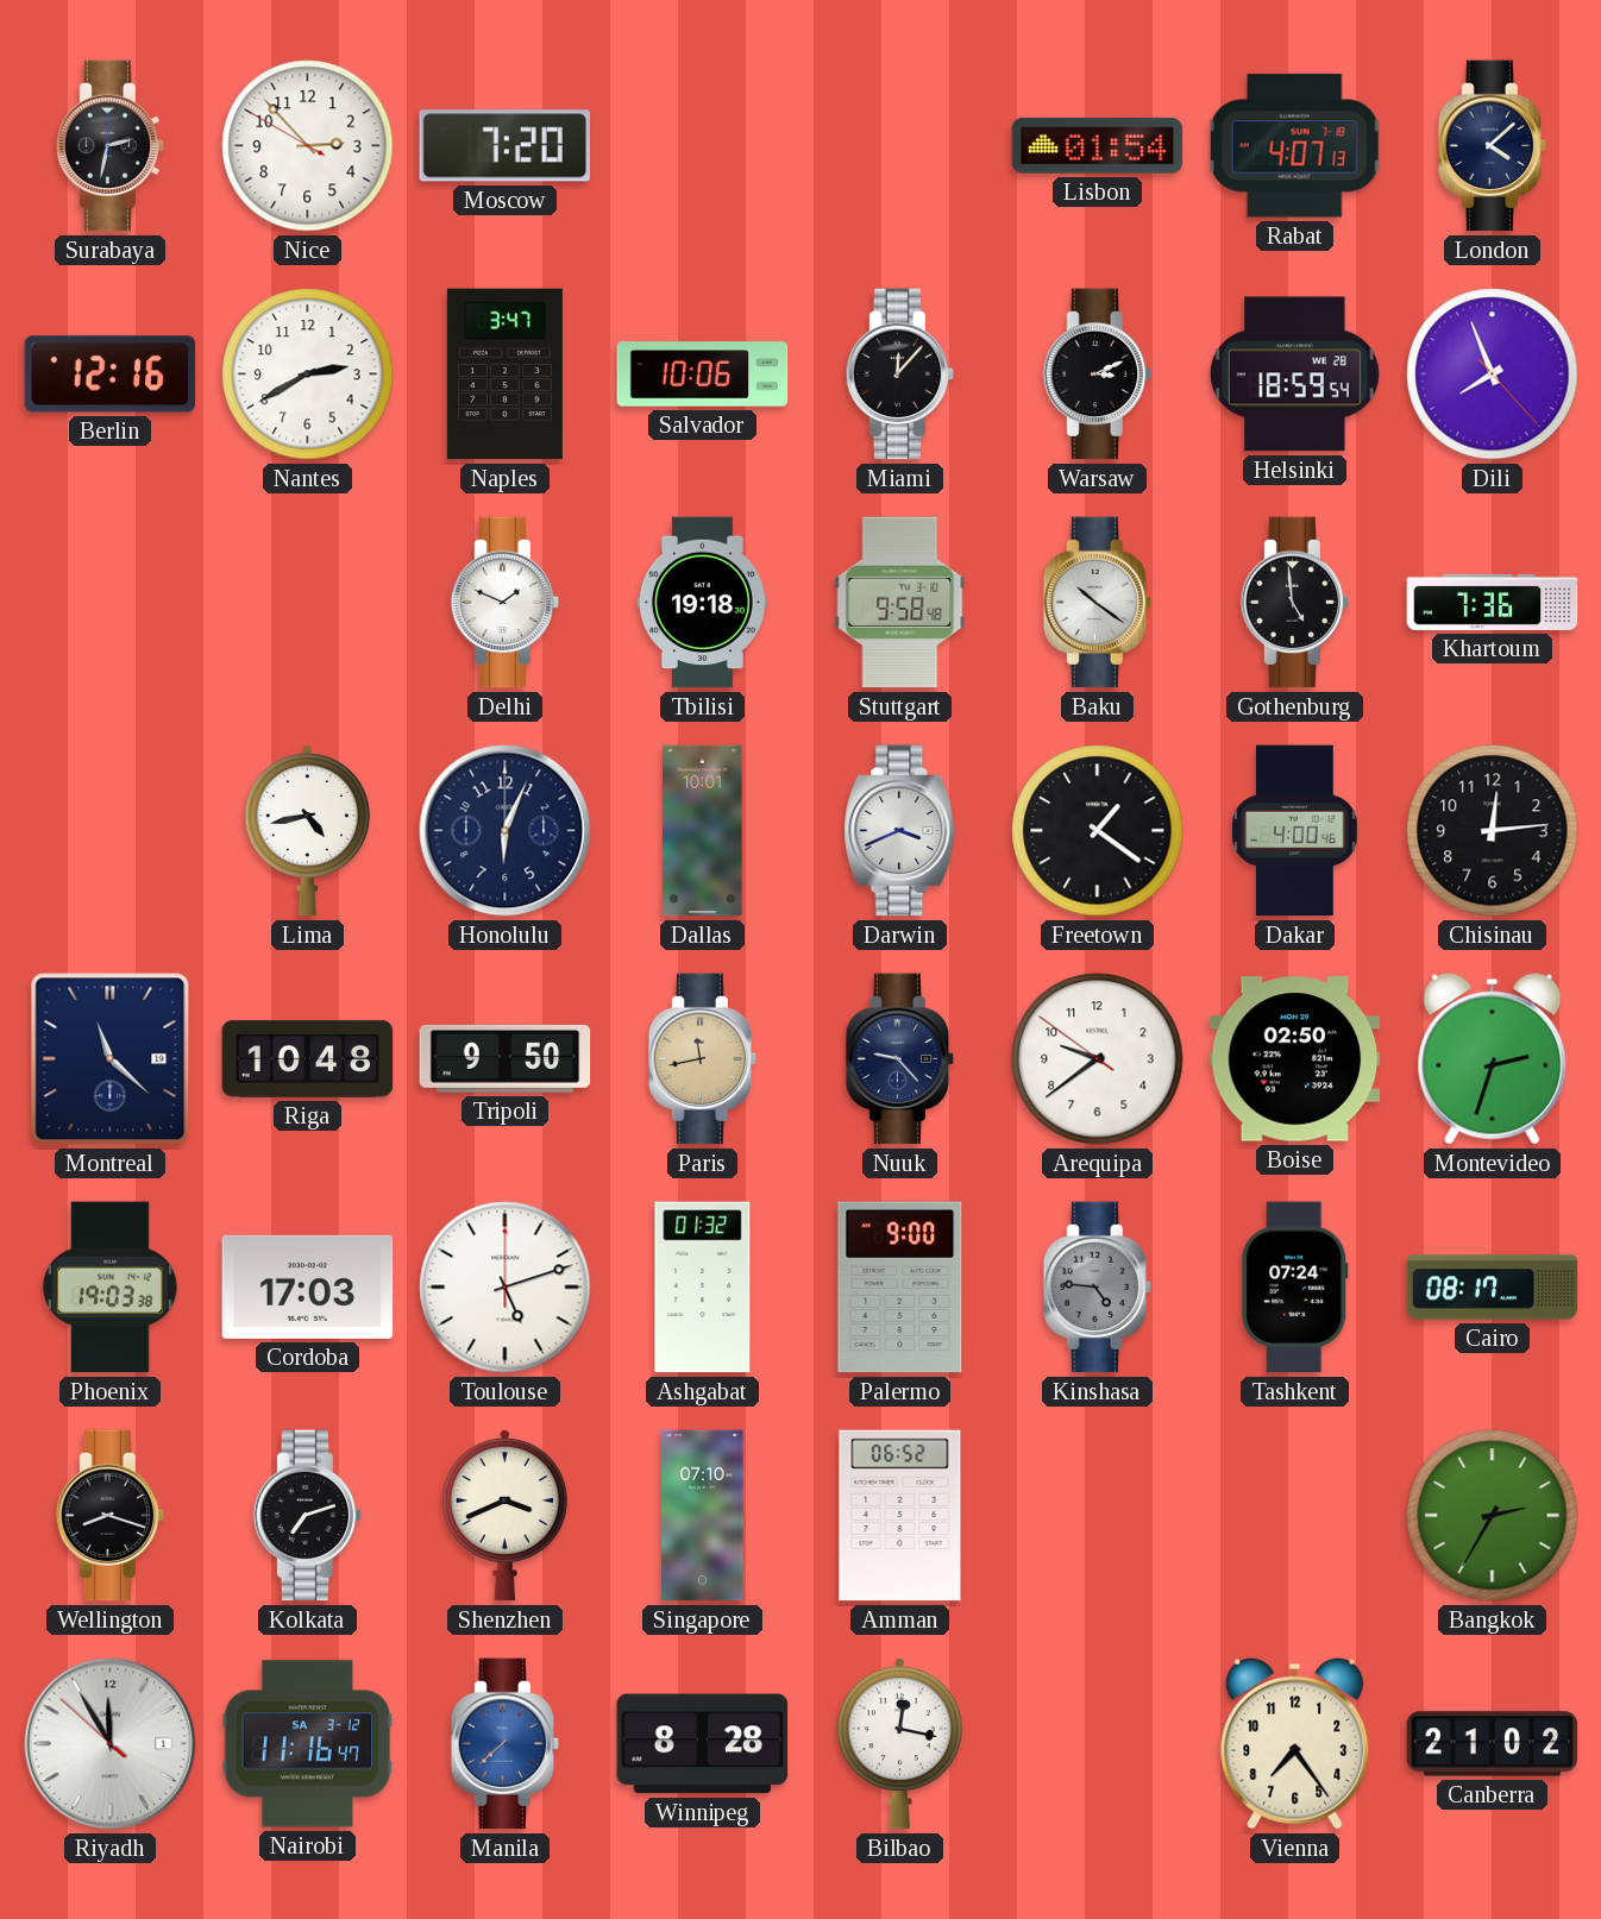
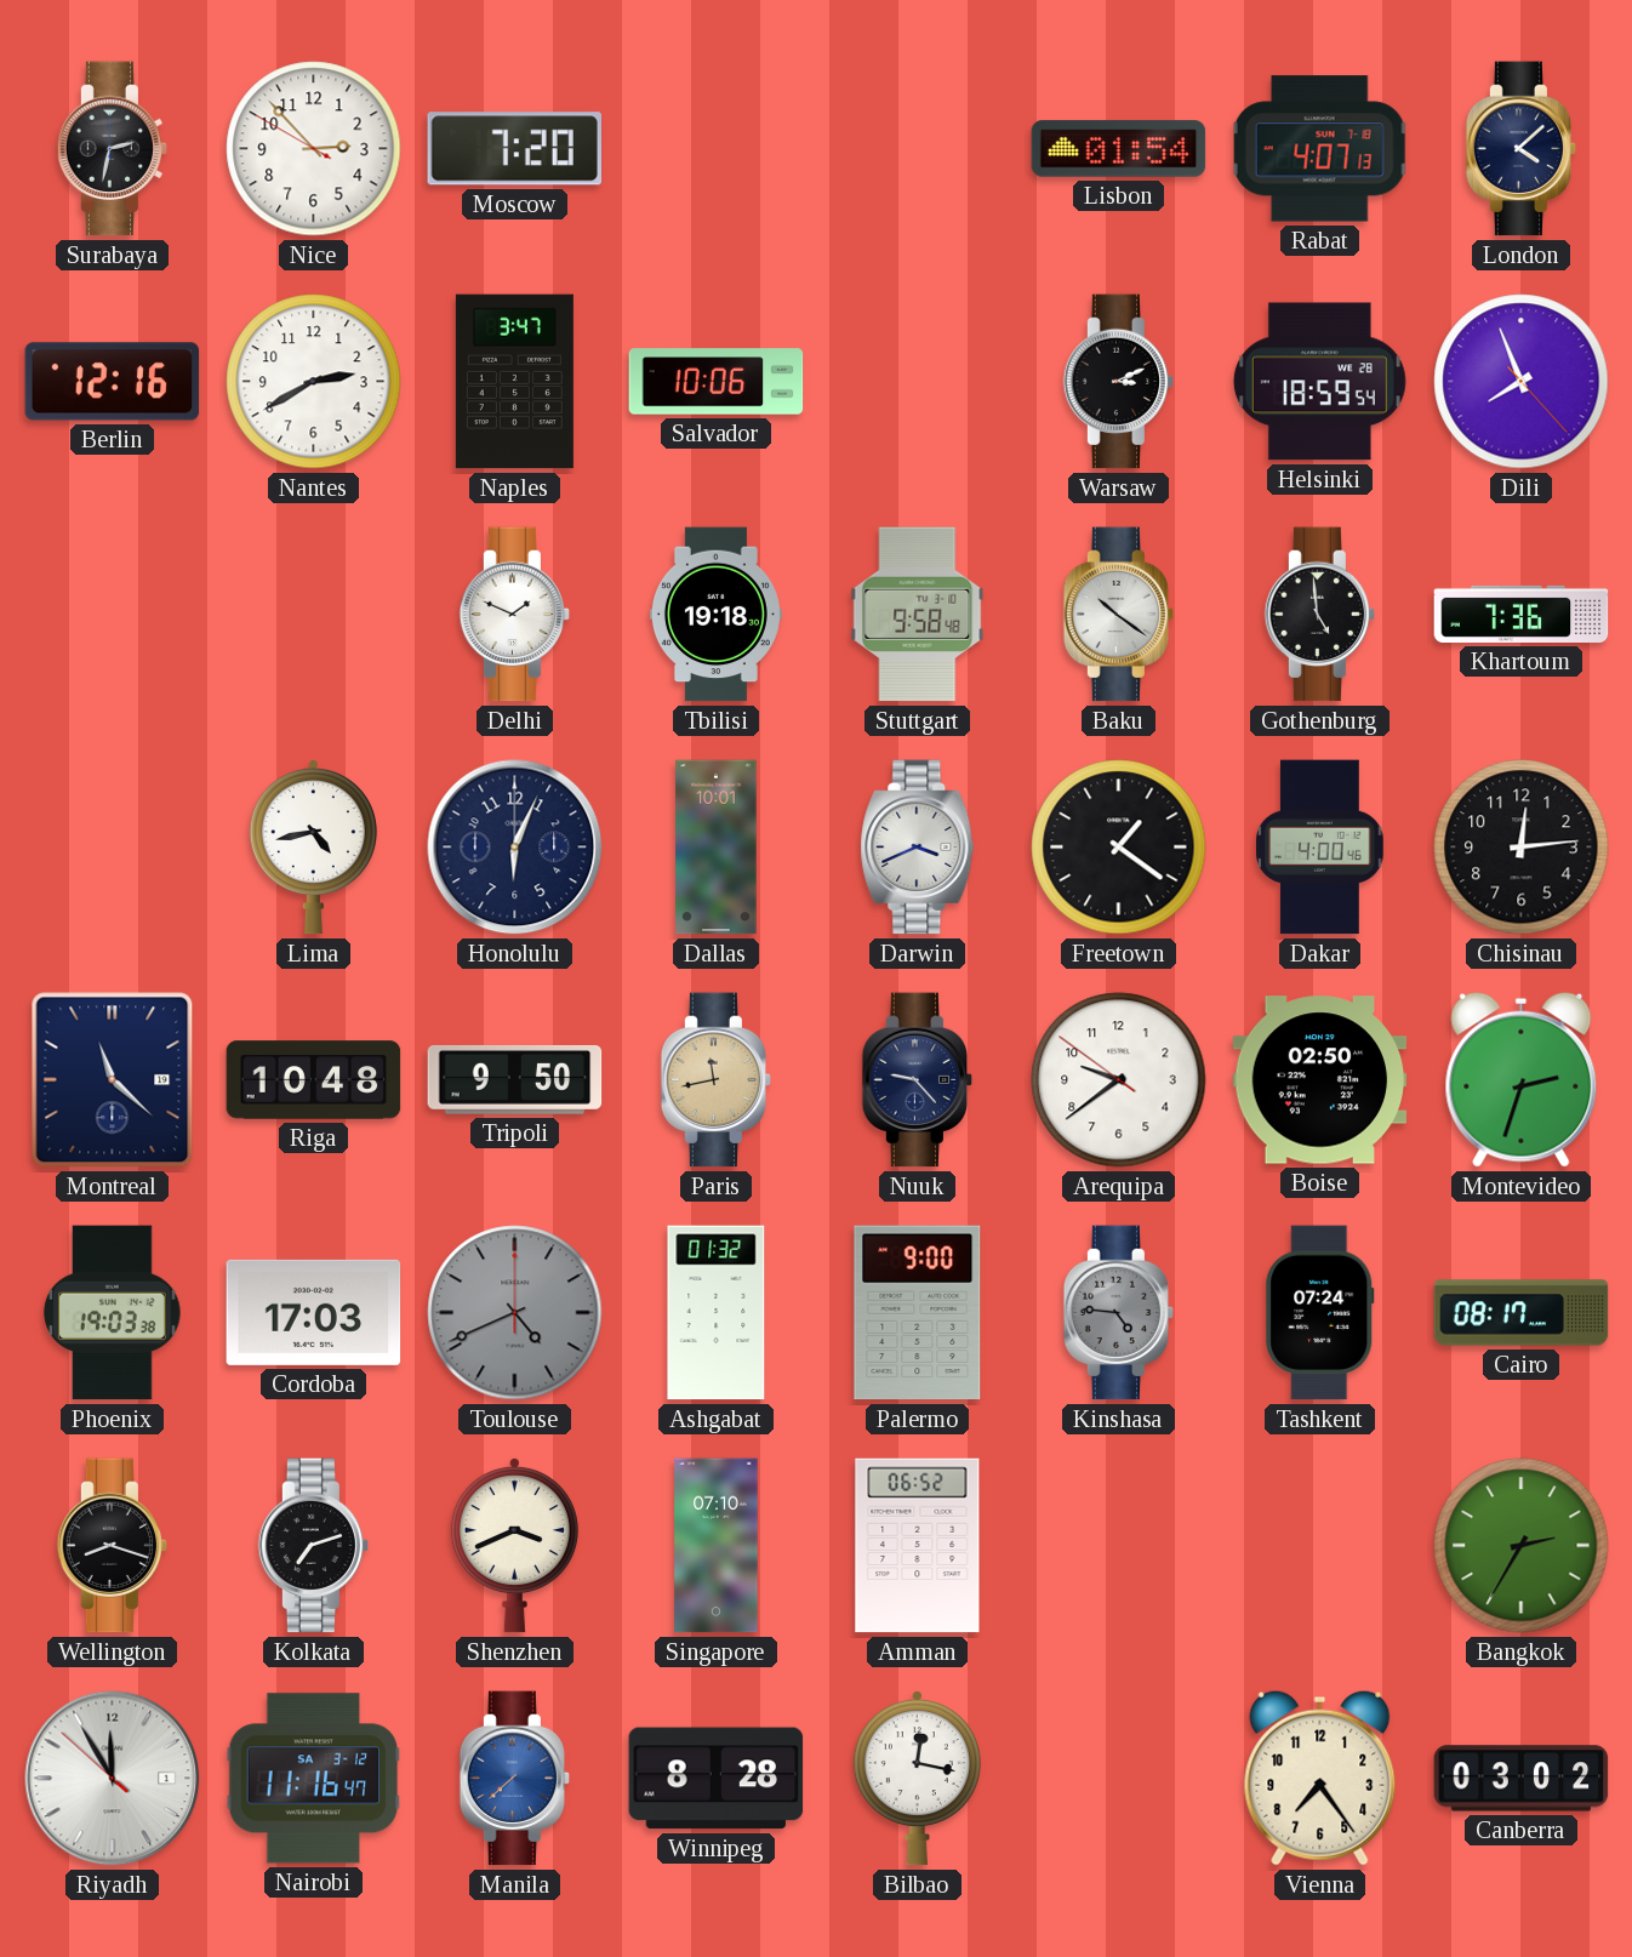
Miami: 12:07 -> none (900, 375)
Toulouse: 5:12 -> 4:41 (515, 1313)
Toulouse dial: white -> grey (515, 1313)
Canberra: 21:02 -> 03:02 (1522, 1779)
